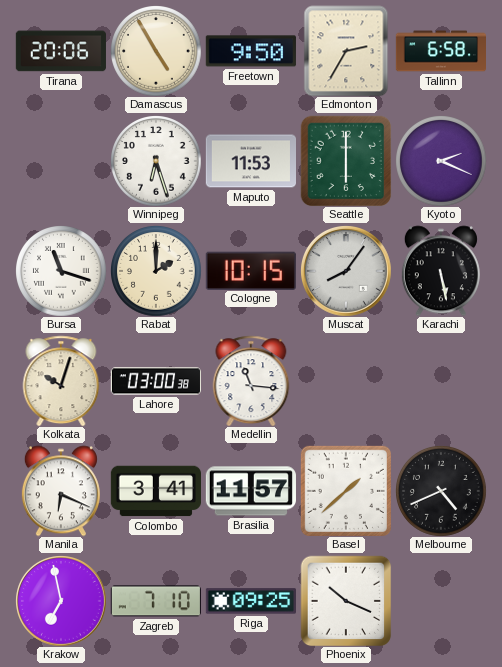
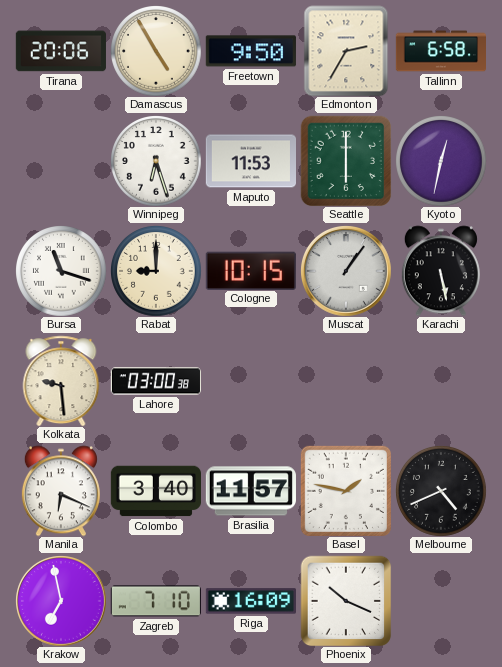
Kyoto: 2:19 -> 12:32 (441, 161)
Rabat: 2:00 -> 9:00 (156, 271)
Muscat: 8:06 -> 1:06 (346, 271)
Kolkata: 10:03 -> 9:29 (61, 381)
Medellin: 11:16 -> none (251, 381)
Colombo: 3:41 -> 3:40 (155, 491)
Basel: 1:38 -> 1:47 (346, 491)
Riga: 09:25 -> 16:09 (251, 601)
